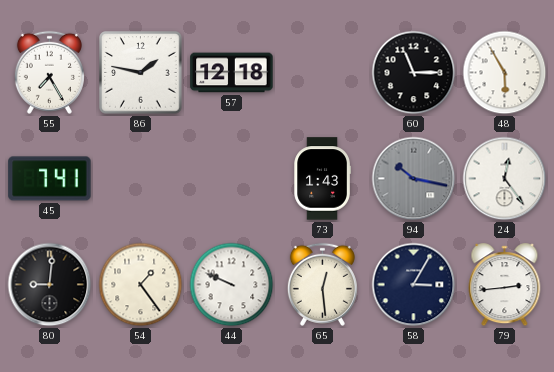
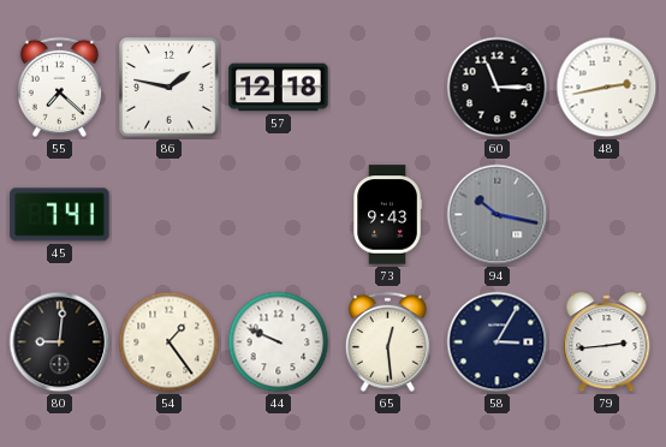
55: 7:25 -> 7:22 (59, 87)
48: 5:55 -> 2:43 (607, 88)
73: 1:43 -> 9:43 (387, 215)
24: 12:24 -> none (505, 179)
